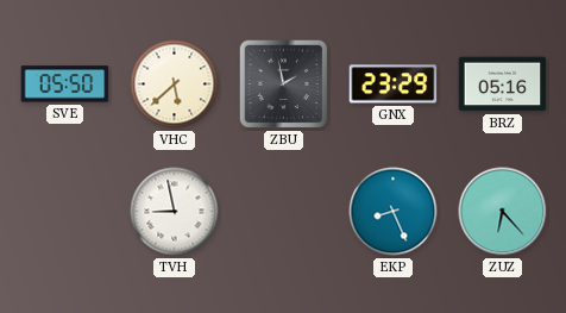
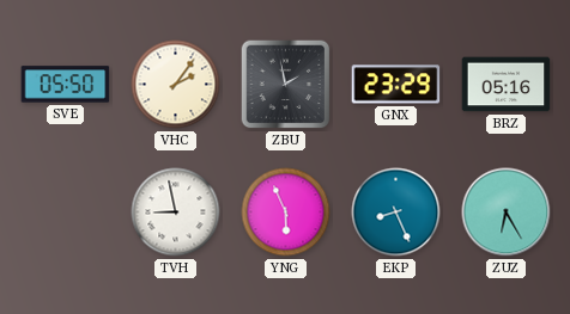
VHC: 5:38 -> 2:06 (176, 85)
YNG: none -> 5:56 (286, 213)
ZUZ: 6:23 -> 6:25 (507, 213)
